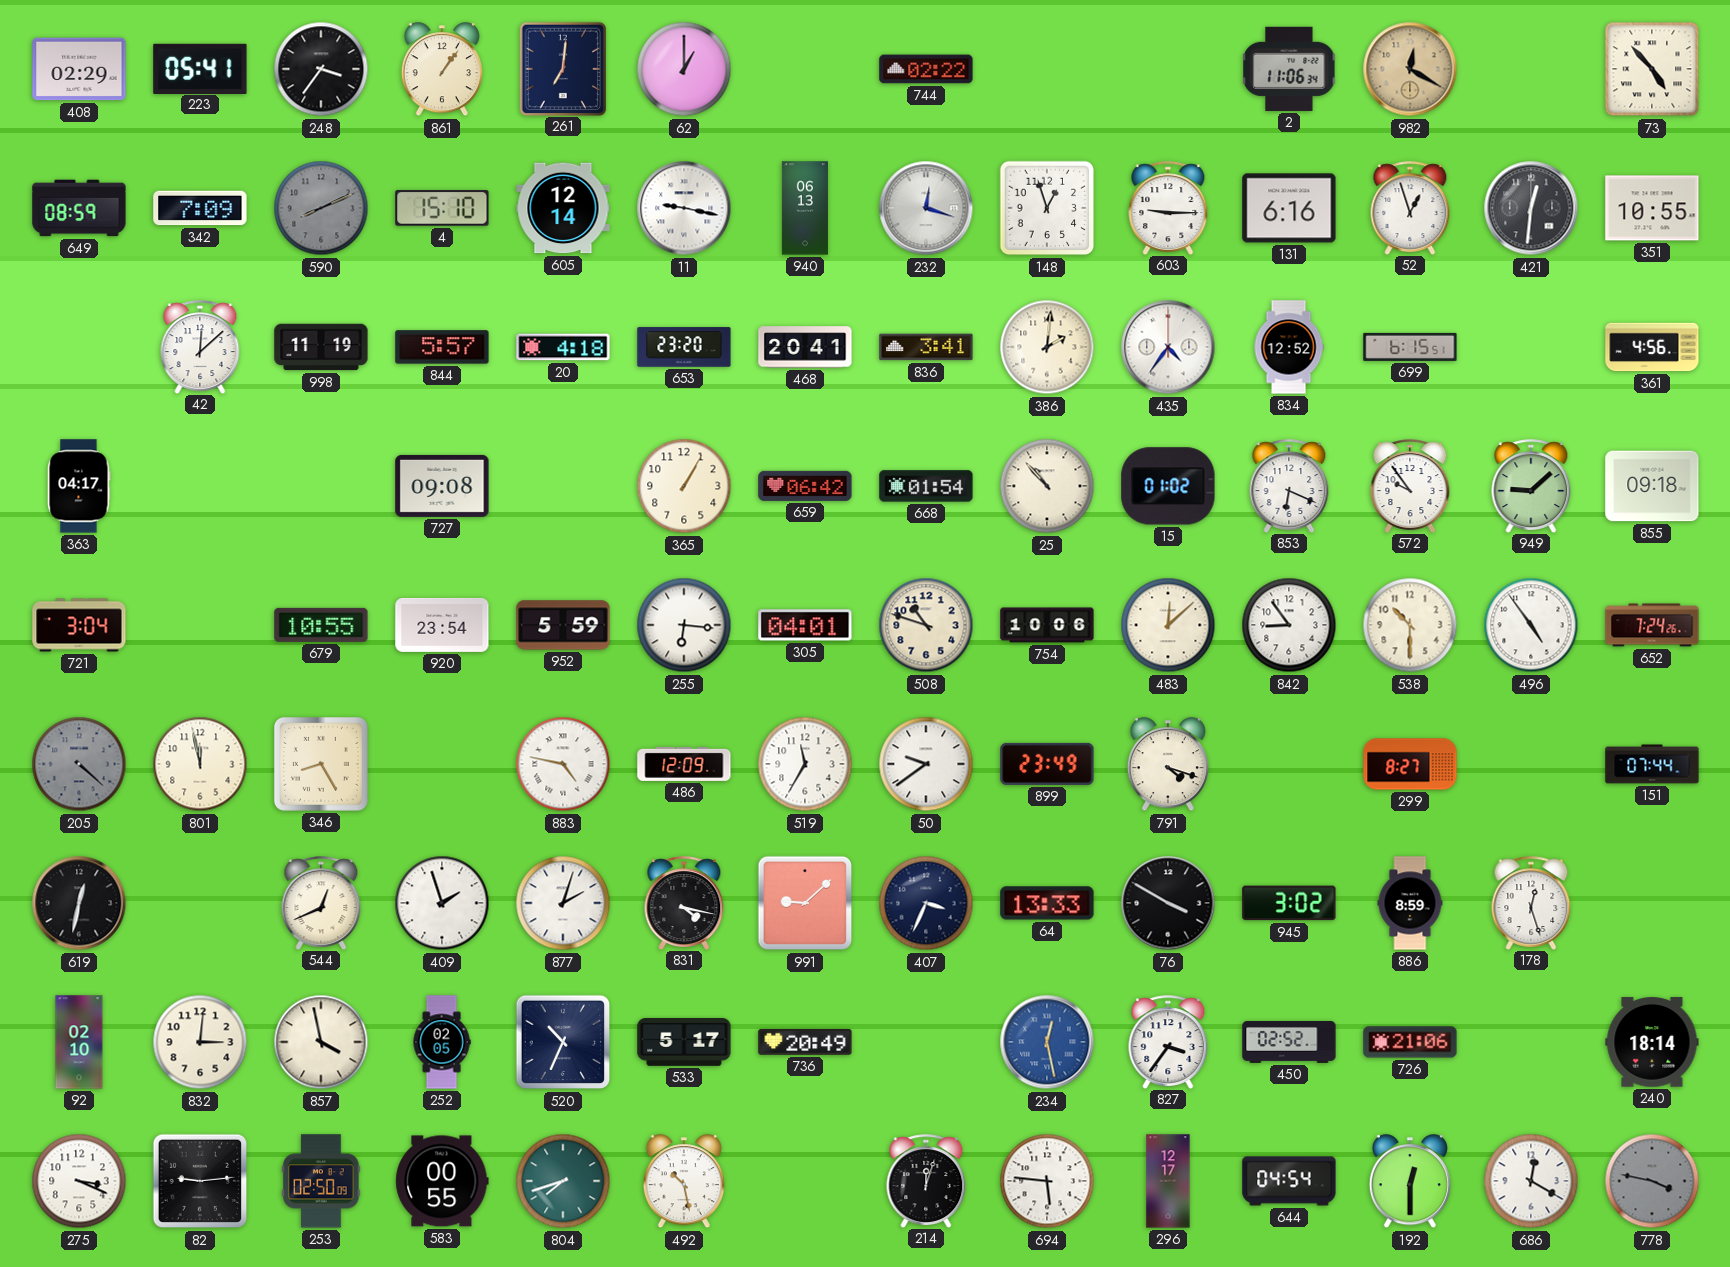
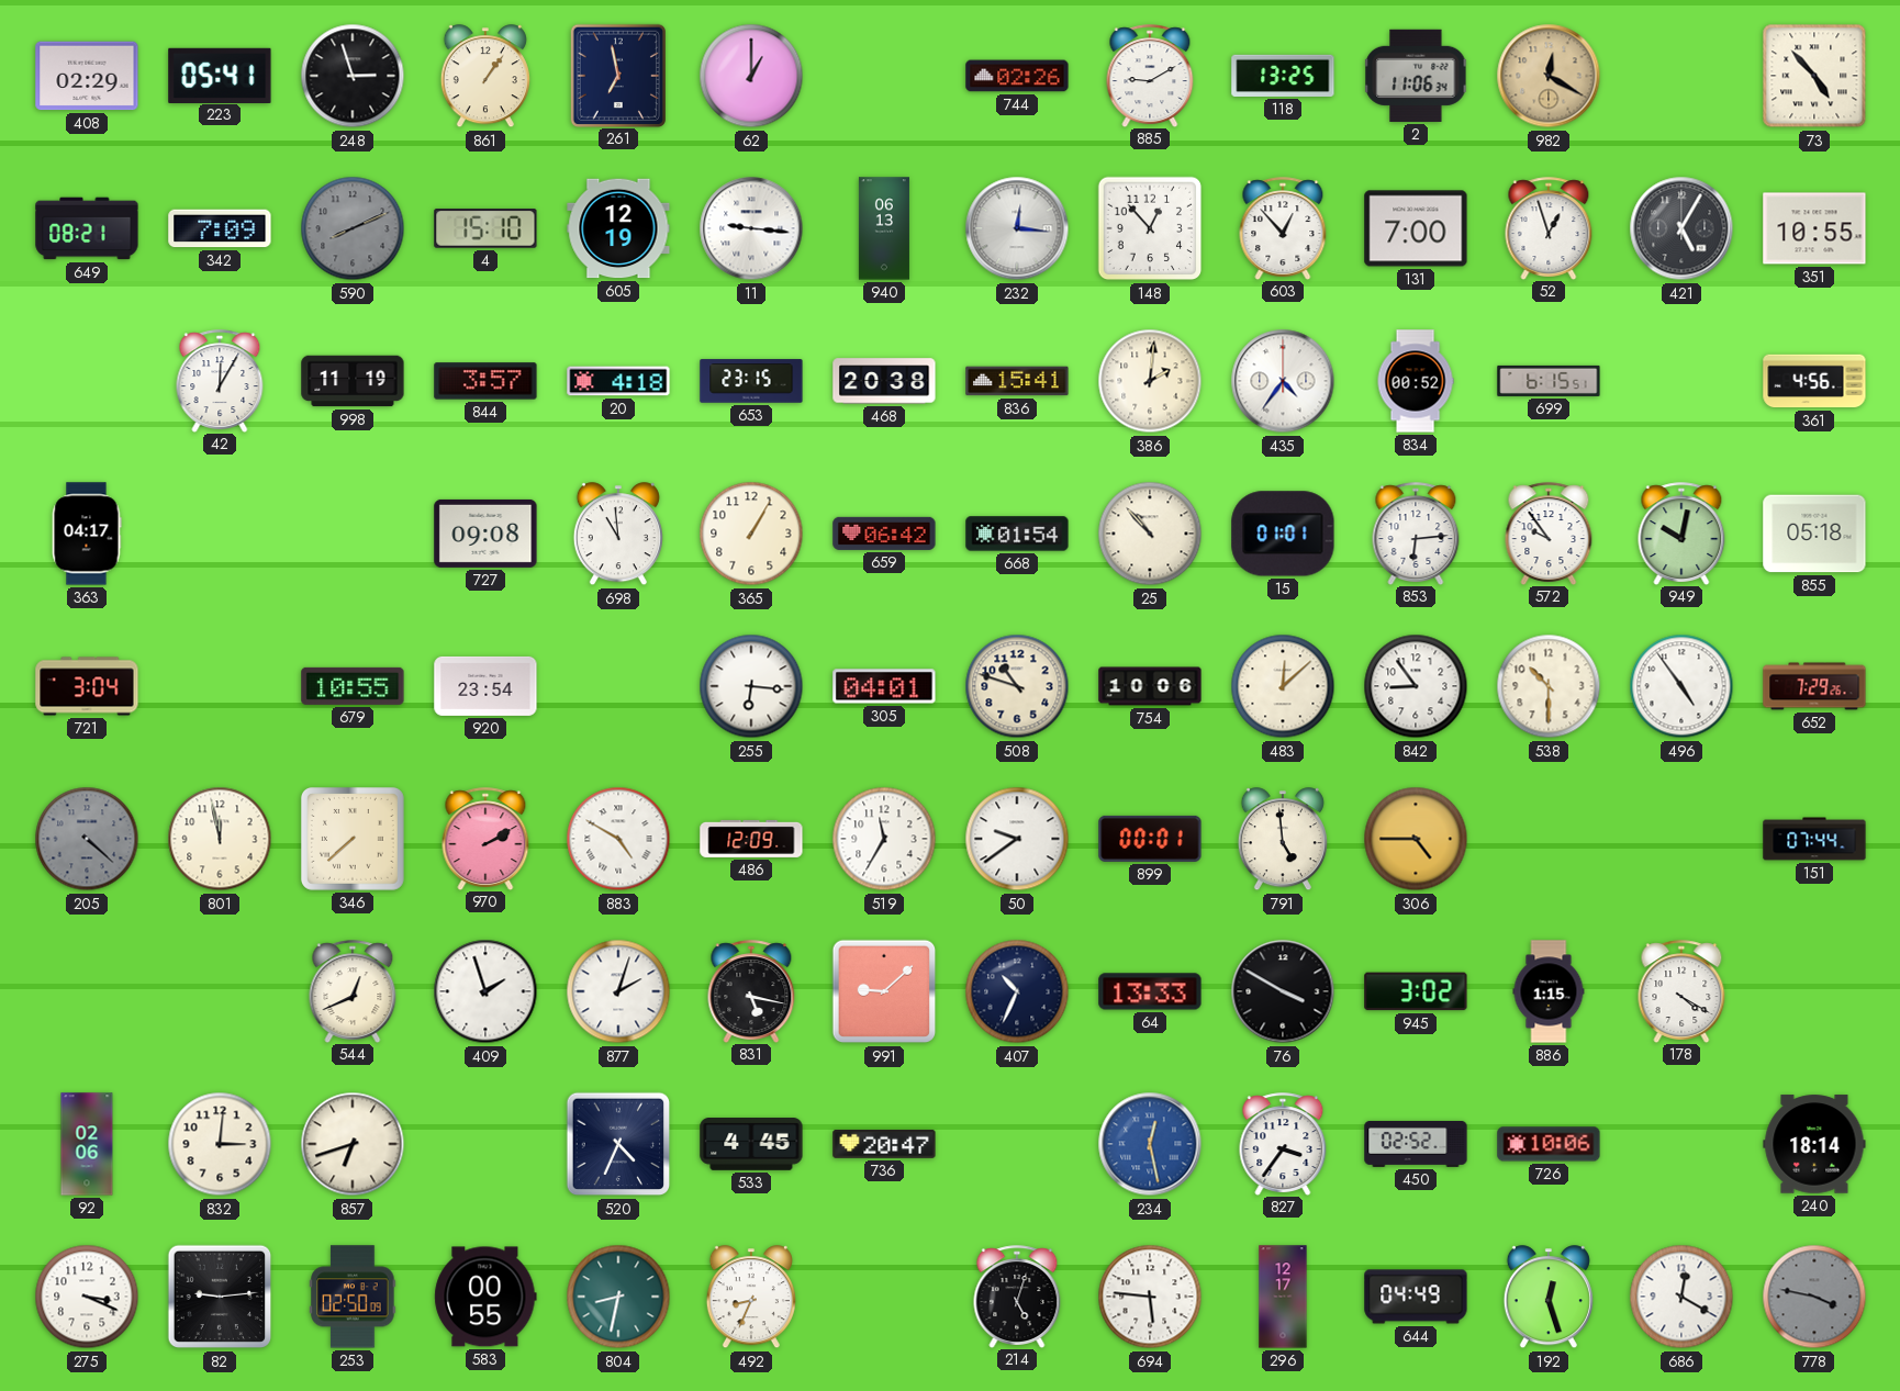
248: 3:36 -> 2:57 (353, 76)
261: 7:01 -> 6:58 (617, 75)
744: 02:22 -> 02:26 (1017, 76)
885: none -> 9:10 (1150, 76)
118: none -> 13:25 (1283, 76)
649: 08:59 -> 08:21 (87, 228)
605: 12:14 -> 12:19 (618, 228)
11: 9:17 -> 9:16 (751, 228)
232: 12:18 -> 12:16 (1017, 228)
148: 12:57 -> 12:53 (1150, 228)
603: 9:15 -> 12:53 (1283, 228)
131: 6:16 -> 7:00 (1416, 228)
421: 12:31 -> 5:05 (1681, 228)
42: 12:08 -> 12:05 (220, 381)
844: 5:57 -> 3:57 (485, 381)
653: 23:20 -> 23:15 (751, 381)
468: 20:41 -> 20:38 (884, 381)
836: 3:41 -> 15:41 (1017, 381)
834: 12:52 -> 00:52 (1416, 381)
698: none -> 10:59 (618, 535)
15: 01:02 -> 01:01 (1283, 534)
853: 6:19 -> 6:14 (1416, 534)
949: 9:08 -> 10:02 (1681, 534)
855: 09:18 -> 05:18 (1814, 534)
952: 5:59 -> none (563, 625)
652: 7:24 -> 7:29 (1814, 686)
346: 8:25 -> 7:38 (353, 839)
970: none -> 2:10 (485, 839)
883: 4:47 -> 4:50 (618, 839)
899: 23:49 -> 00:01 (1150, 839)
791: 4:18 -> 4:59 (1283, 840)
306: none -> 4:45 (1416, 839)
299: 8:27 -> none (1410, 764)
619: 12:32 -> none (79, 903)
831: 4:17 -> 5:17 (751, 991)
407: 3:34 -> 10:34 (1017, 991)
886: 8:59 -> 1:15 (1549, 991)
178: 12:27 -> 4:20 (1681, 991)
92: 02:10 -> 02:06 (87, 1144)
857: 3:58 -> 6:42 (353, 1144)
252: 02:05 -> none (442, 1042)
520: 10:34 -> 4:34 (618, 1144)
533: 5:17 -> 4:45 (751, 1145)
736: 20:49 -> 20:47 (884, 1144)
726: 21:06 -> 10:06 (1549, 1144)
804: 7:42 -> 8:32 (618, 1297)
492: 10:28 -> 8:34 (751, 1298)
214: 12:03 -> 5:03 (1017, 1297)
644: 04:54 -> 04:49 (1416, 1297)
192: 12:30 -> 12:27 (1549, 1298)
